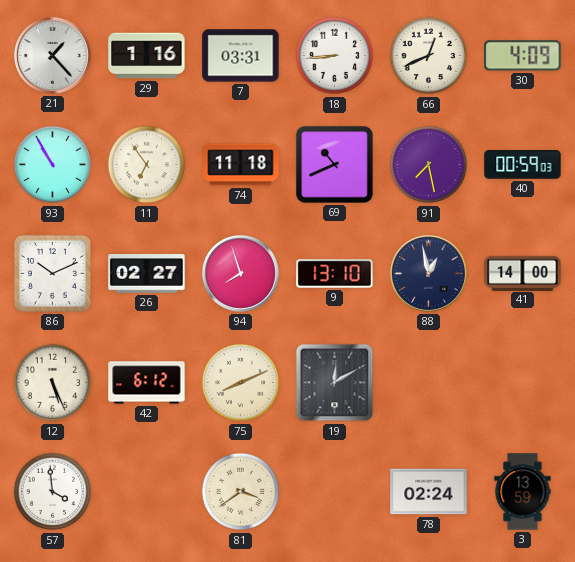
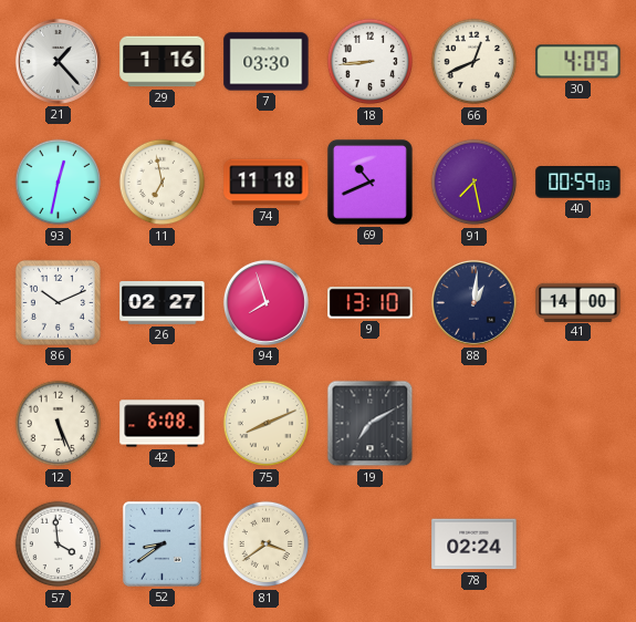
7: 03:31 -> 03:30 (267, 62)
93: 10:55 -> 12:32 (59, 183)
11: 6:54 -> 6:58 (163, 183)
88: 12:58 -> 1:01 (473, 302)
42: 6:12 -> 6:08 (163, 424)
19: 12:10 -> 7:10 (371, 424)
52: none -> 8:39 (161, 543)
3: 13:59 -> none (523, 492)
